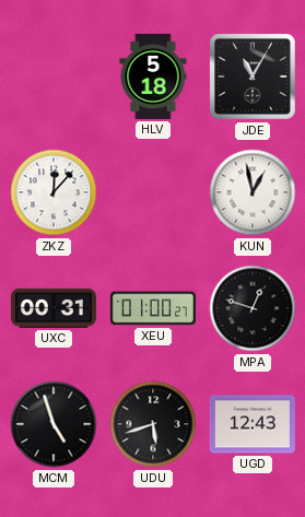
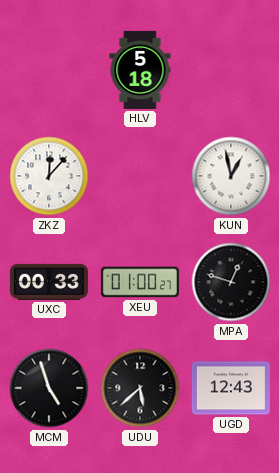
JDE: 11:05 -> none (254, 78)
UXC: 00:31 -> 00:33 (49, 282)
UDU: 5:42 -> 5:38 (140, 388)
